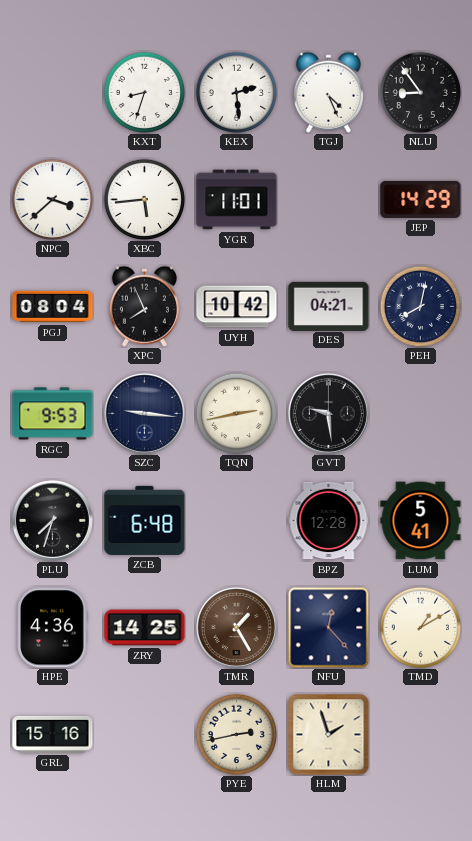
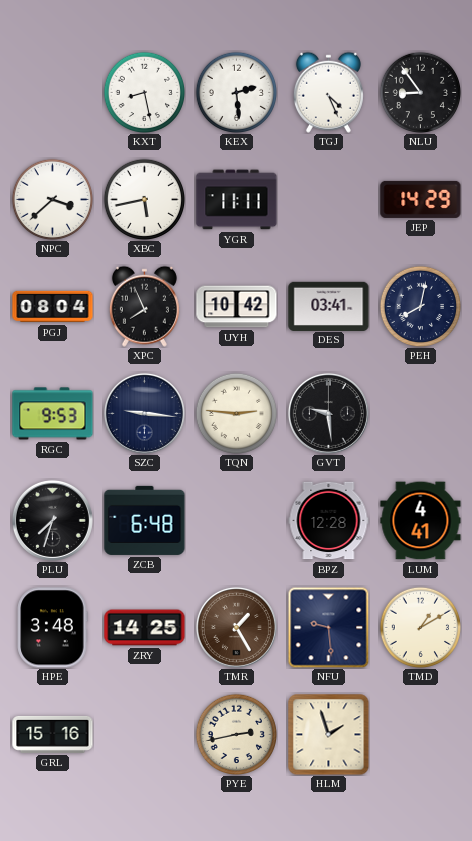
KXT: 8:33 -> 8:28 (144, 92)
XBC: 5:44 -> 5:43 (144, 199)
YGR: 11:01 -> 11:11 (237, 200)
DES: 04:21 -> 03:41 (329, 306)
TQN: 2:43 -> 2:46 (236, 413)
LUM: 5:41 -> 4:41 (421, 521)
HPE: 4:36 -> 3:48 (52, 628)
NFU: 12:23 -> 9:29 (328, 627)
